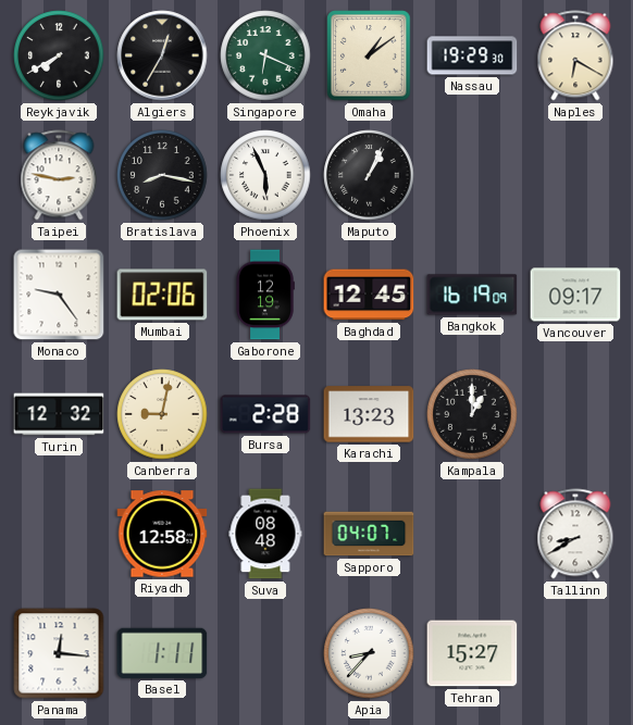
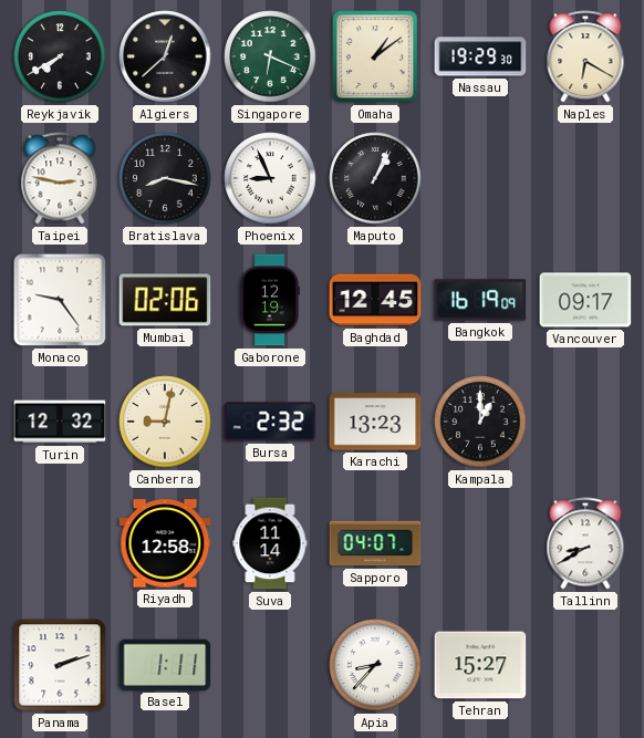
Algiers: 12:35 -> 12:38 (165, 56)
Phoenix: 5:56 -> 8:56 (270, 178)
Bursa: 2:28 -> 2:32 (270, 422)
Suva: 08:48 -> 11:14 (270, 543)
Panama: 12:16 -> 2:12 (60, 665)
